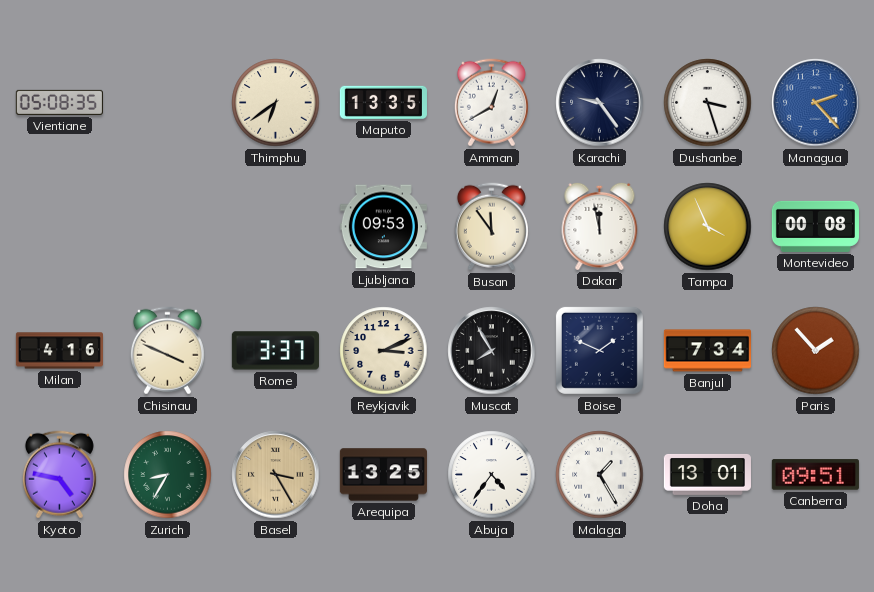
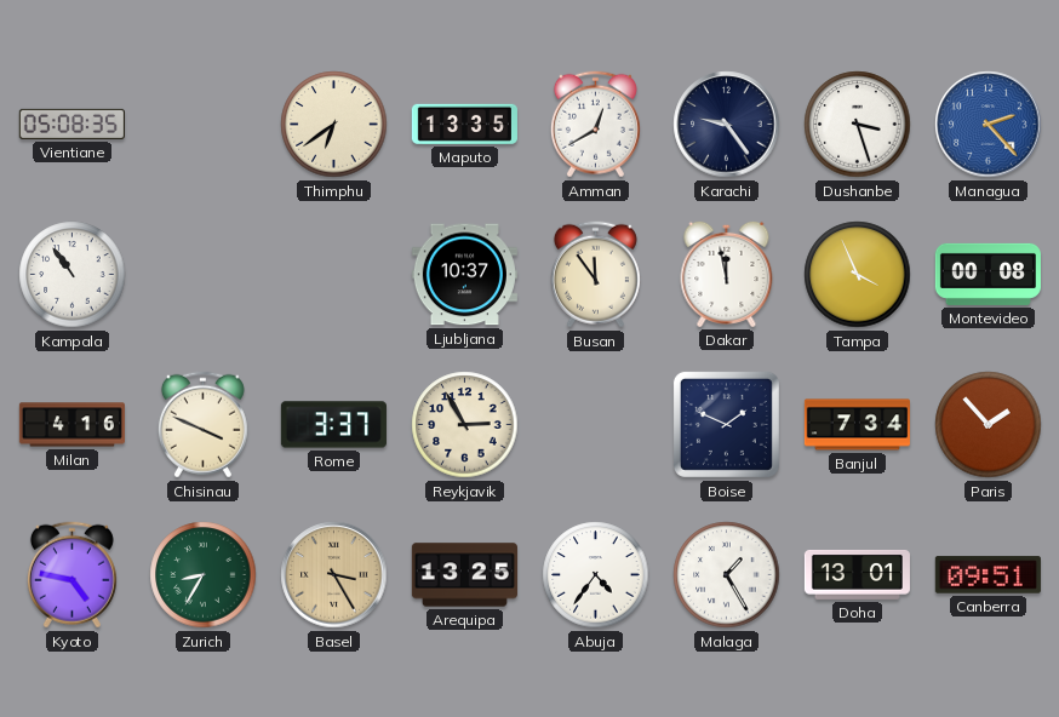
Kampala: none -> 10:54 (73, 275)
Ljubljana: 09:53 -> 10:37 (464, 275)
Reykjavik: 3:11 -> 2:55 (465, 425)
Muscat: 7:55 -> none (492, 351)
